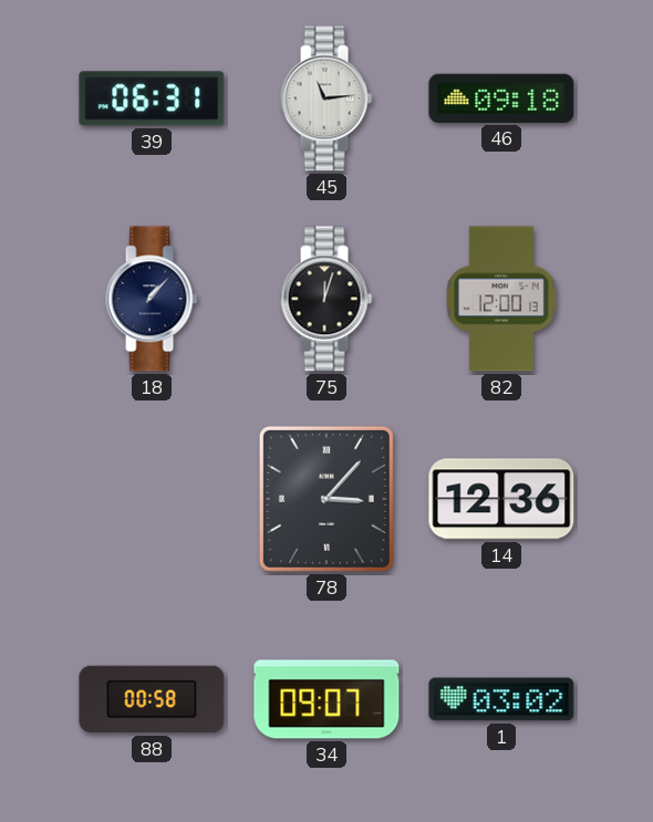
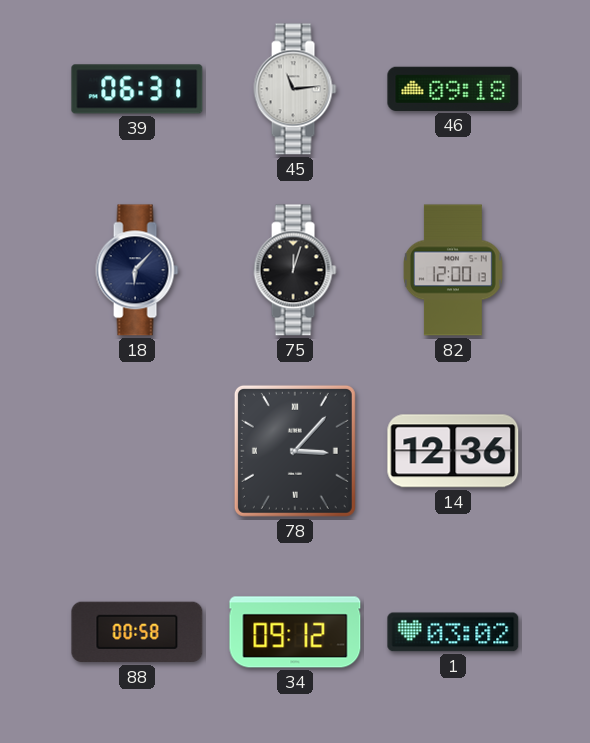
18: 1:07 -> 6:07 (137, 270)
34: 09:07 -> 09:12 (295, 632)
